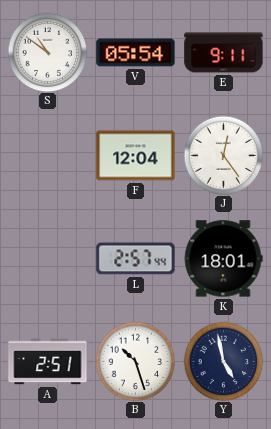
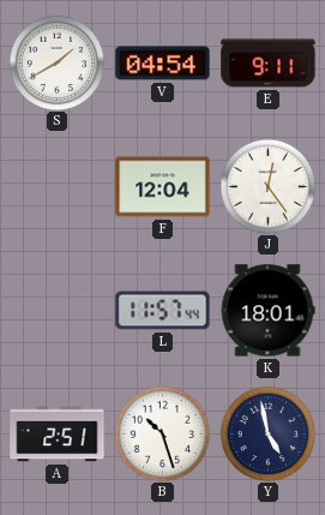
S: 10:51 -> 1:40 (56, 62)
V: 05:54 -> 04:54 (163, 64)
L: 2:57 -> 11:57 (163, 311)
